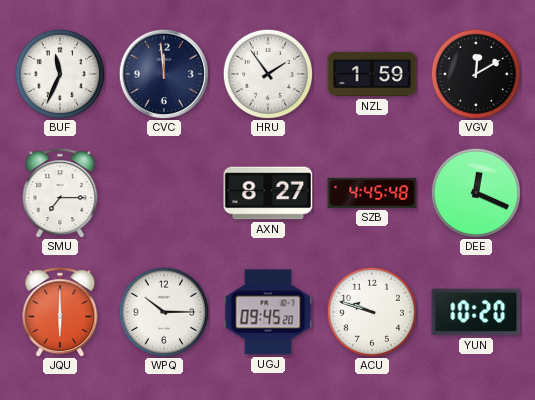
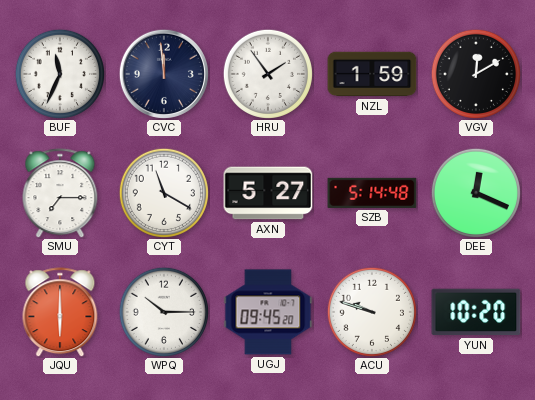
CYT: none -> 11:20 (163, 192)
AXN: 8:27 -> 5:27 (268, 193)
SZB: 4:45 -> 5:14 (372, 193)
